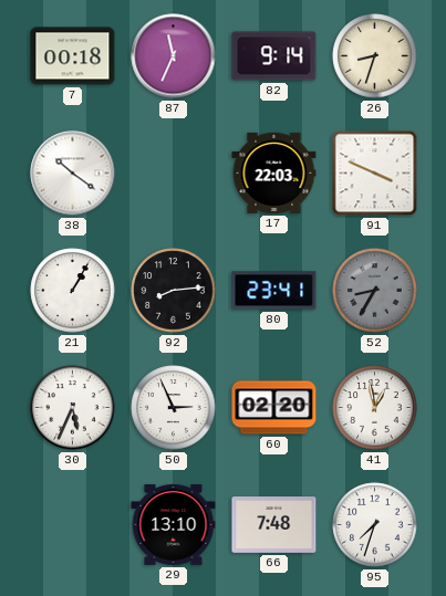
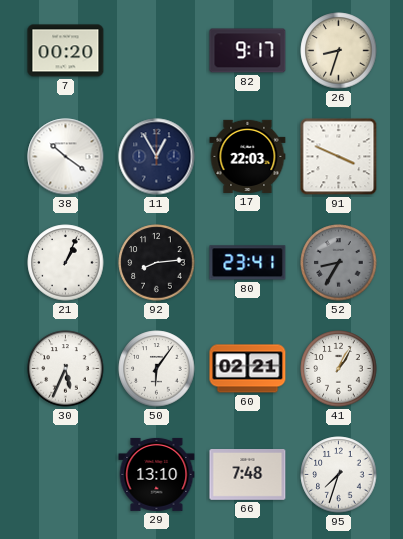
7: 00:18 -> 00:20 (66, 51)
87: 11:34 -> none (174, 56)
82: 9:14 -> 9:17 (248, 51)
11: none -> 12:55 (157, 157)
21: 1:05 -> 1:04 (66, 263)
50: 2:56 -> 6:06 (157, 369)
60: 02:20 -> 02:21 (248, 369)
41: 12:58 -> 1:05 (339, 369)
